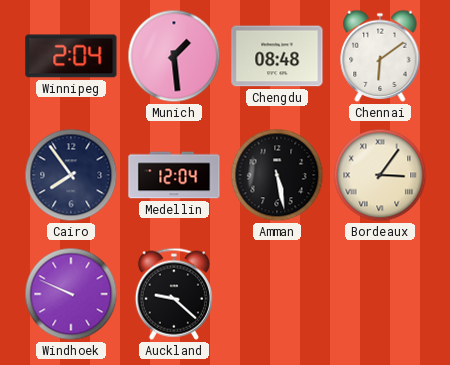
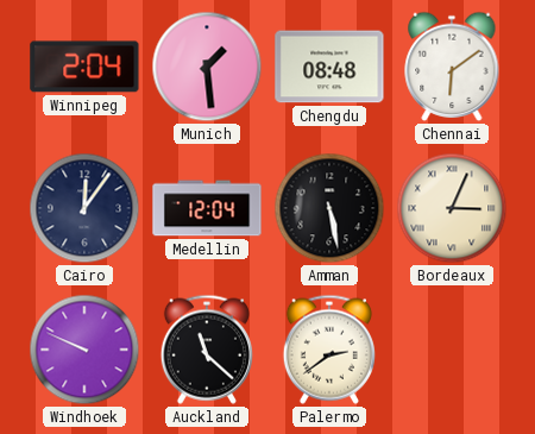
Cairo: 7:54 -> 12:06 (84, 208)
Bordeaux: 3:06 -> 3:04 (452, 208)
Auckland: 9:22 -> 11:22 (207, 350)
Palermo: none -> 2:39 (329, 350)
